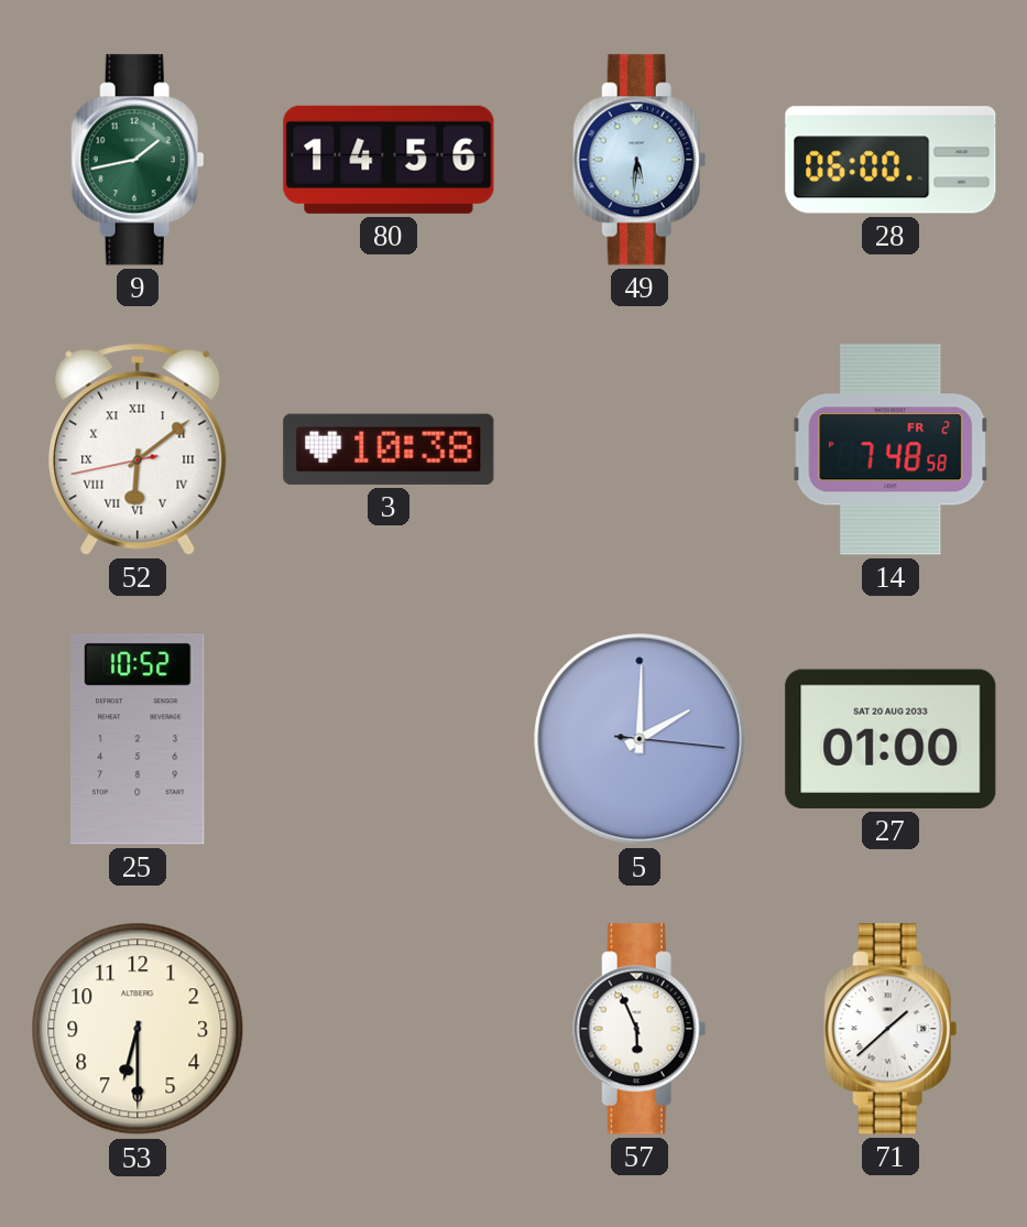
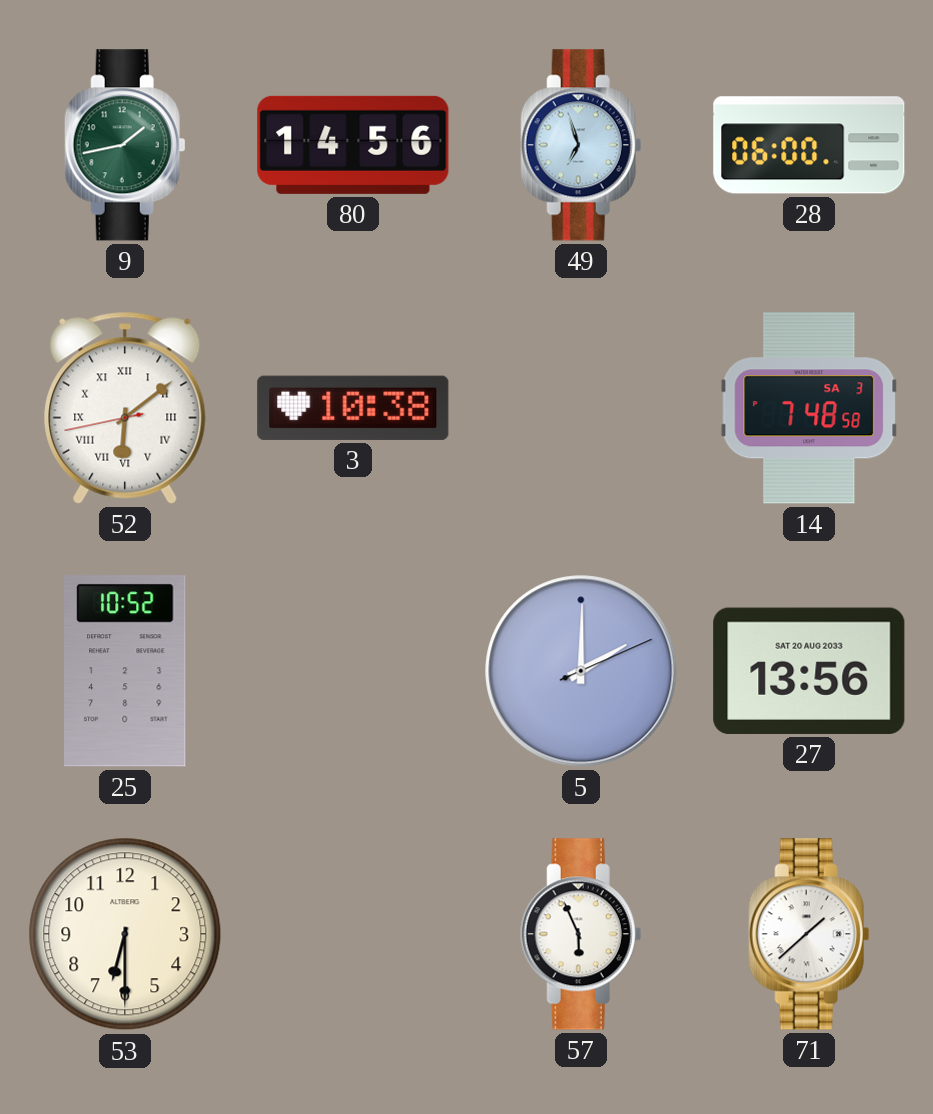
49: 5:31 -> 6:57 (581, 145)
14 date: FR 2 -> SA 3 (809, 408)
5: 2:00:16 -> 2:00:11 (581, 671)
27: 01:00 -> 13:56 (809, 671)
